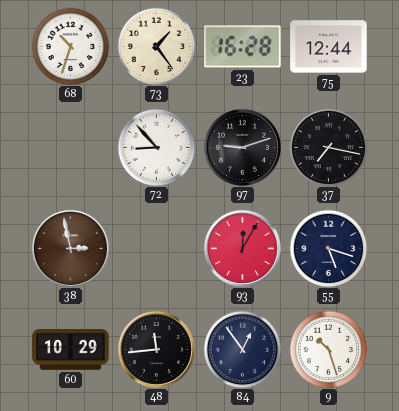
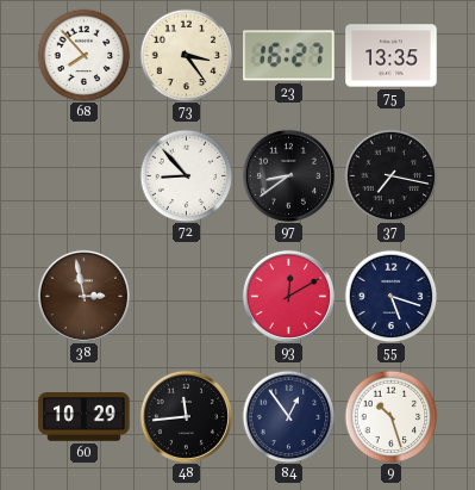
68: 10:33 -> 7:53 (83, 55)
73: 1:24 -> 3:24 (186, 55)
23: 16:28 -> 16:27 (289, 56)
75: 12:44 -> 13:35 (392, 56)
97: 9:12 -> 8:39 (288, 175)
93: 12:05 -> 12:10 (288, 296)
